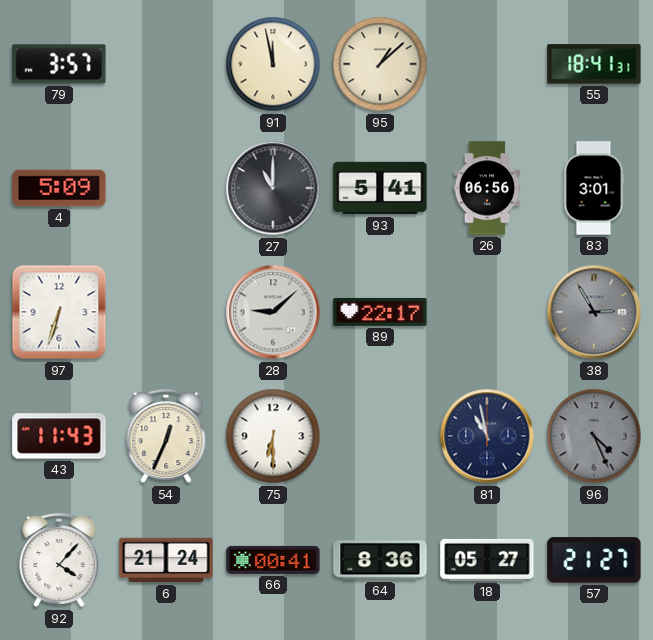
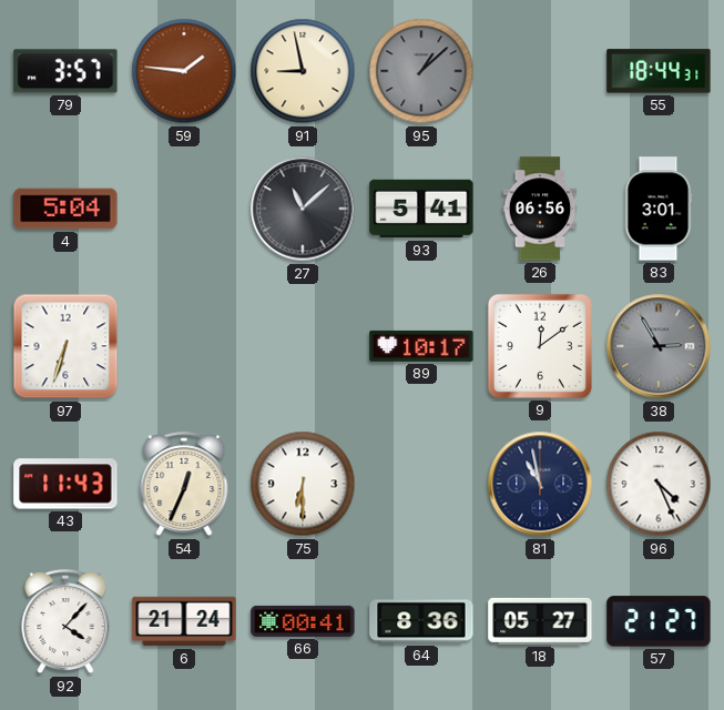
59: none -> 1:46 (184, 71)
91: 11:58 -> 8:58 (303, 71)
95 dial: cream -> grey (421, 71)
55: 18:41 -> 18:44 (659, 71)
4: 5:09 -> 5:04 (65, 209)
27: 11:00 -> 11:08 (303, 209)
28: 9:08 -> none (273, 312)
89: 22:17 -> 10:17 (421, 346)
9: none -> 12:09 (540, 346)
96 dial: grey -> white (659, 484)
